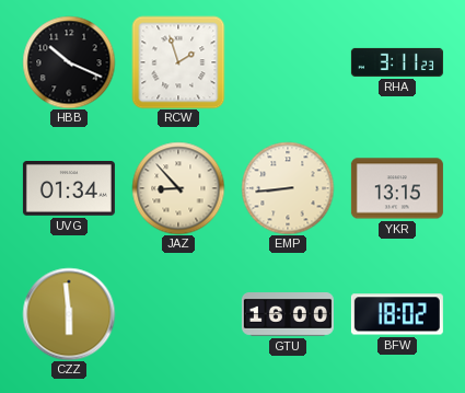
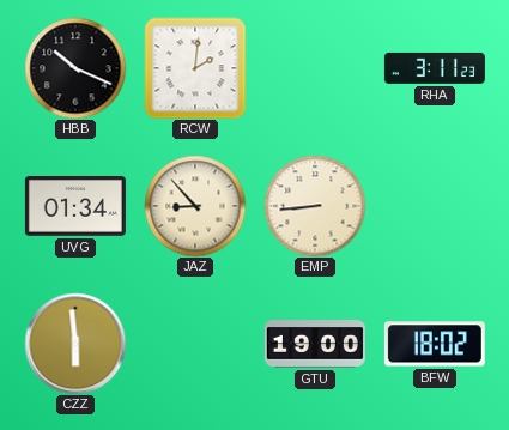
RCW: 1:57 -> 2:01 (195, 68)
YKR: 13:15 -> none (397, 188)
GTU: 16:00 -> 19:00 (315, 344)
